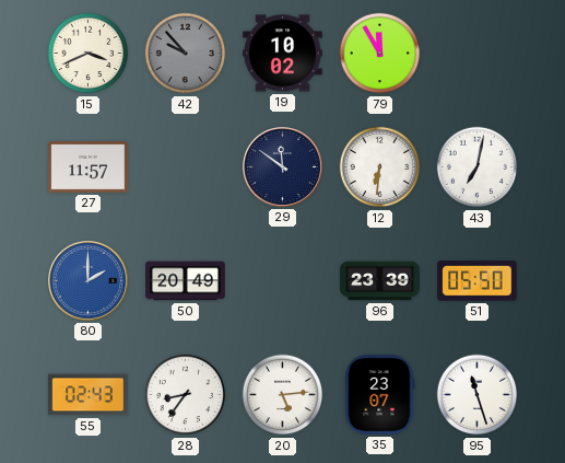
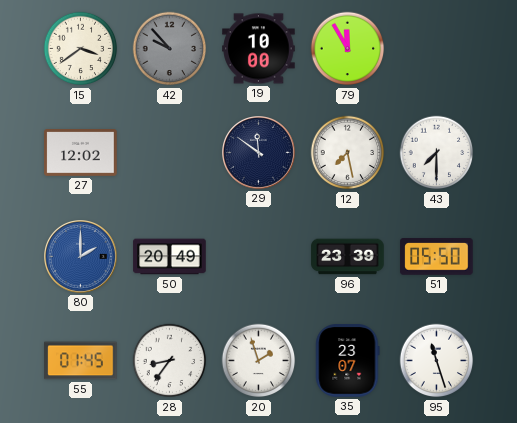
15: 3:41 -> 3:39 (81, 49)
19: 10:02 -> 10:00 (259, 49)
27: 11:57 -> 12:02 (81, 153)
12: 6:31 -> 7:28 (348, 153)
43: 7:02 -> 7:30 (437, 153)
55: 02:43 -> 01:45 (81, 361)
20: 5:14 -> 1:57 (259, 361)
